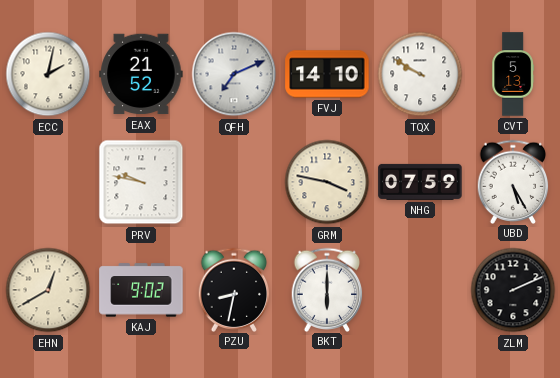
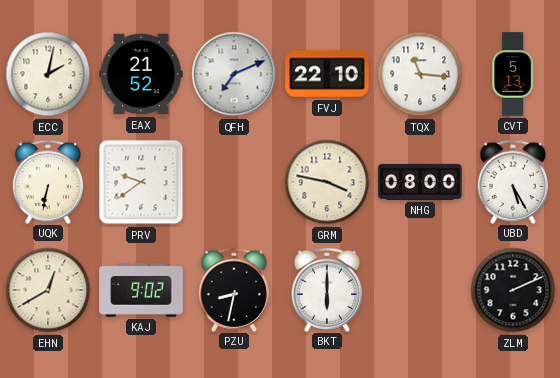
FVJ: 14:10 -> 22:10 (327, 74)
TQX: 9:50 -> 11:16 (420, 74)
UQK: none -> 6:32 (48, 181)
PRV: 9:47 -> 9:39 (141, 182)
NHG: 07:59 -> 08:00 (420, 182)
